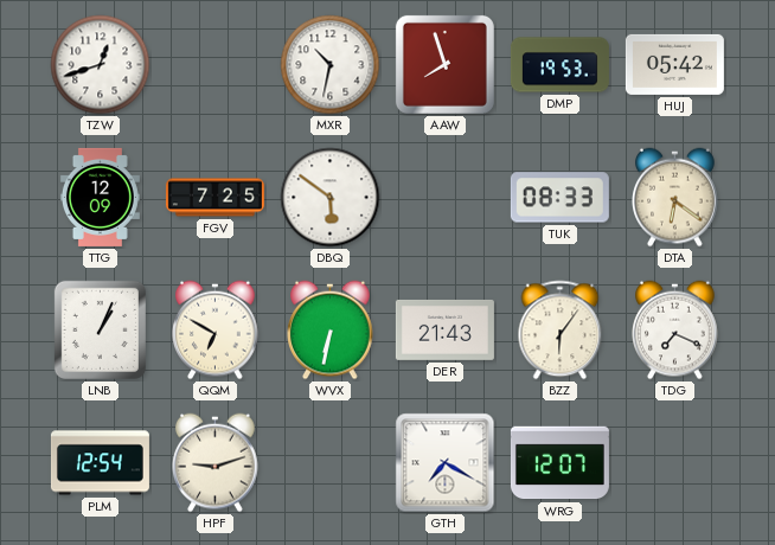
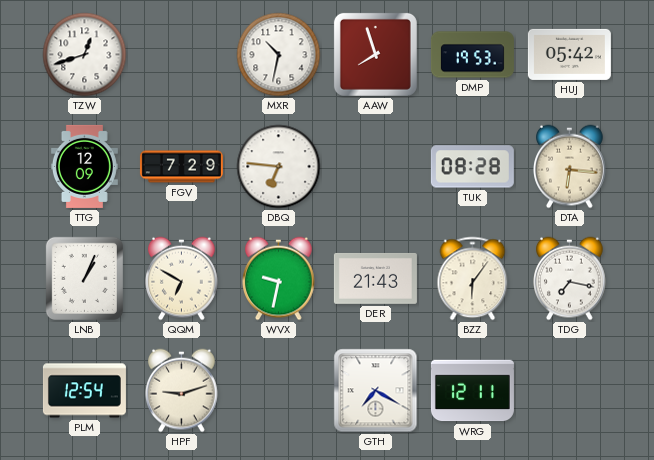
FGV: 7:25 -> 7:29 (181, 167)
DBQ: 5:51 -> 6:46 (279, 167)
TUK: 08:33 -> 08:28 (472, 167)
DTA: 6:21 -> 6:16 (570, 167)
WVX: 6:32 -> 9:32 (279, 279)
TDG: 7:19 -> 7:17 (570, 279)
WRG: 12:07 -> 12:11 (472, 391)
